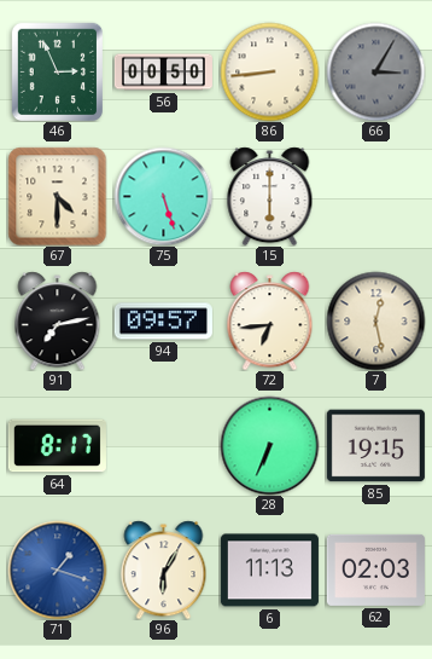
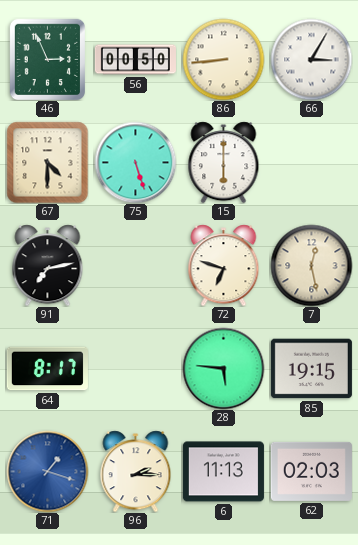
66 dial: grey -> white (311, 59)
94: 09:57 -> none (163, 322)
72: 6:44 -> 6:48 (224, 265)
28: 6:34 -> 5:46 (223, 368)
96: 6:05 -> 2:15 (136, 471)
